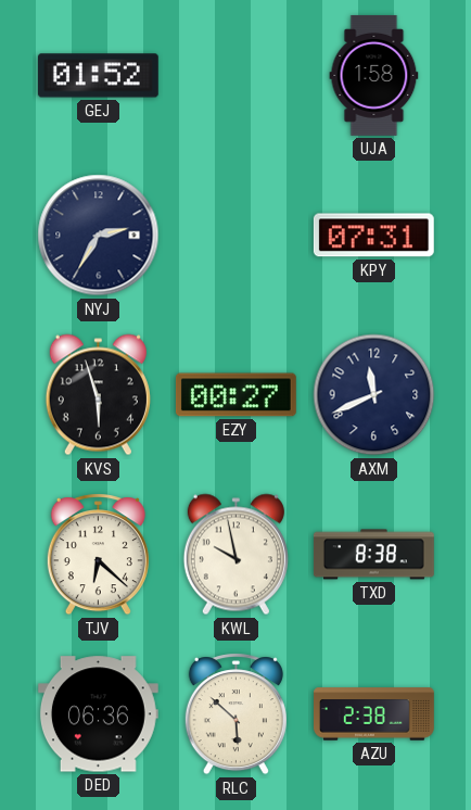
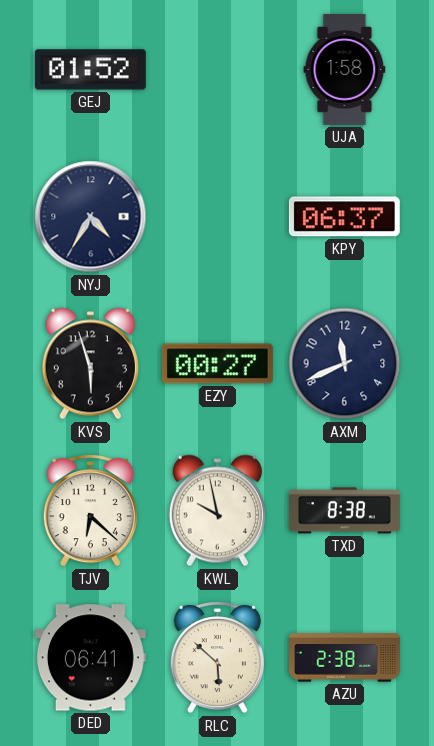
NYJ: 2:35 -> 4:35 (91, 217)
KPY: 07:31 -> 06:37 (344, 217)
DED: 06:36 -> 06:41 (90, 658)
